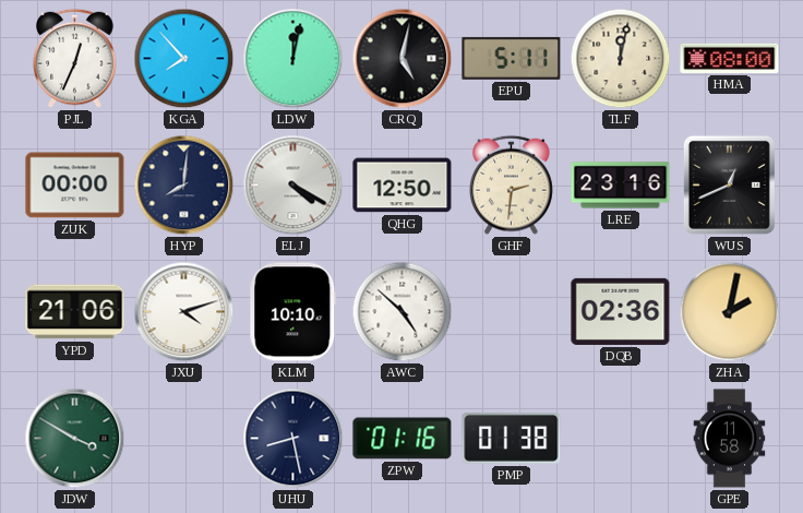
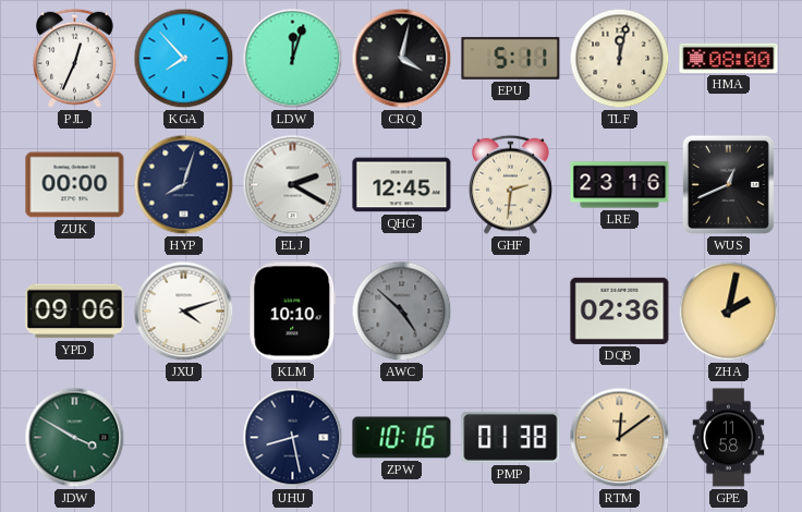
LDW: 12:02 -> 12:03 (293, 59)
CRQ: 5:02 -> 4:02 (402, 59)
HYP: 8:01 -> 8:03 (184, 185)
ELJ: 4:20 -> 2:20 (293, 185)
QHG: 12:50 -> 12:45 (402, 185)
YPD: 21:06 -> 09:06 (75, 312)
AWC dial: white -> grey (402, 312)
ZPW: 01:16 -> 10:16 (402, 438)
RTM: none -> 12:09 (620, 438)
